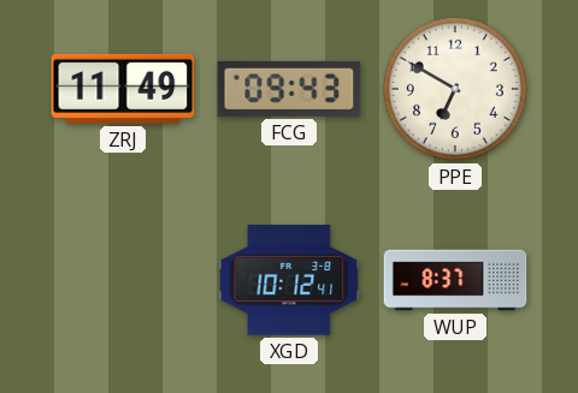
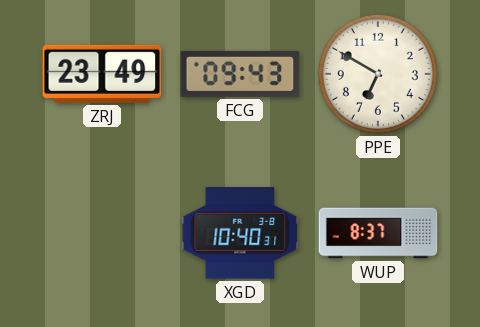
ZRJ: 11:49 -> 23:49 (102, 74)
XGD: 10:12 -> 10:40 (240, 233)
